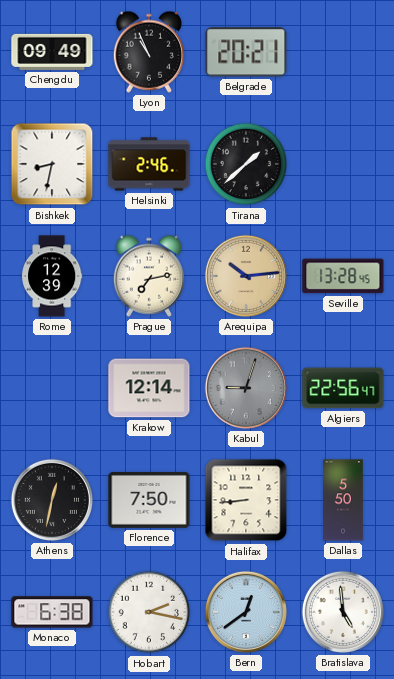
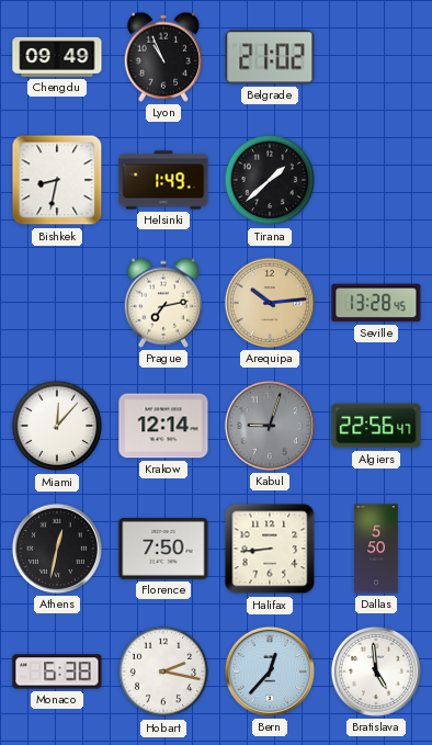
Belgrade: 20:21 -> 21:02 (270, 57)
Helsinki: 2:46 -> 1:49 (163, 180)
Rome: 12:39 -> none (52, 276)
Miami: none -> 12:07 (57, 426)
Bern: 12:39 -> 12:37 (270, 671)
